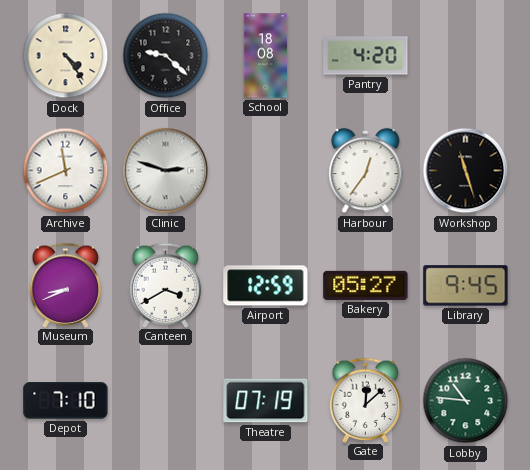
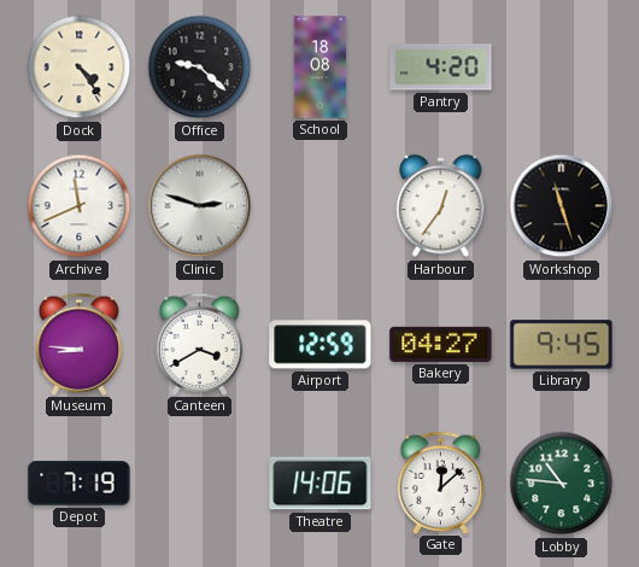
Museum: 8:41 -> 8:46 (80, 344)
Bakery: 05:27 -> 04:27 (441, 344)
Depot: 7:10 -> 7:19 (80, 484)
Theatre: 07:19 -> 14:06 (321, 484)
